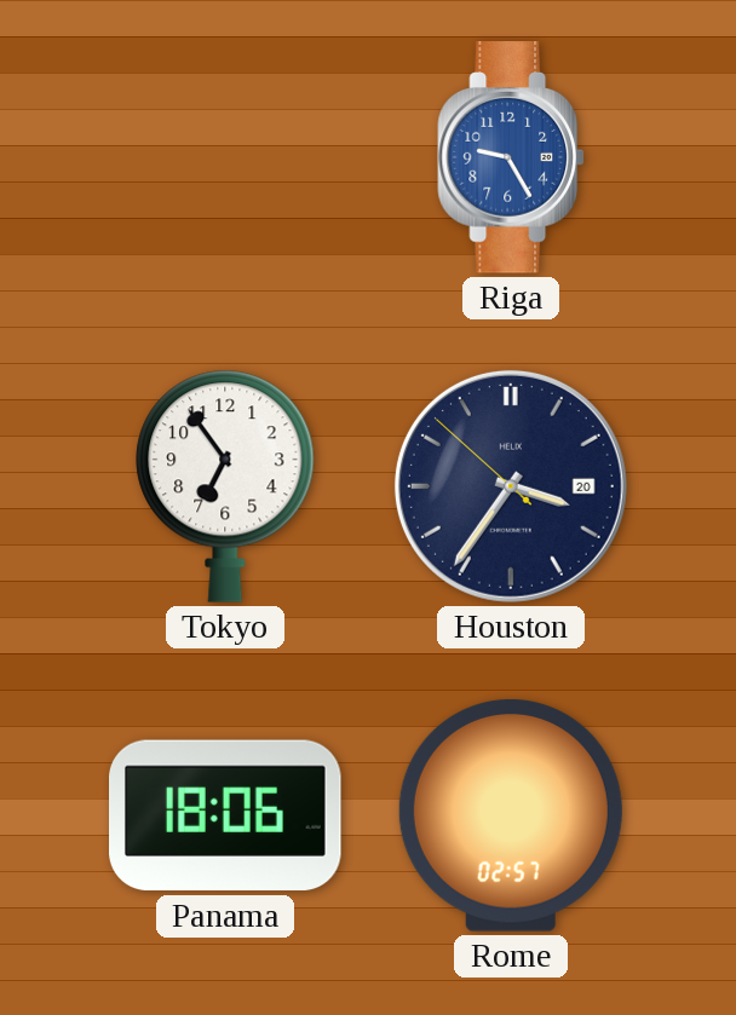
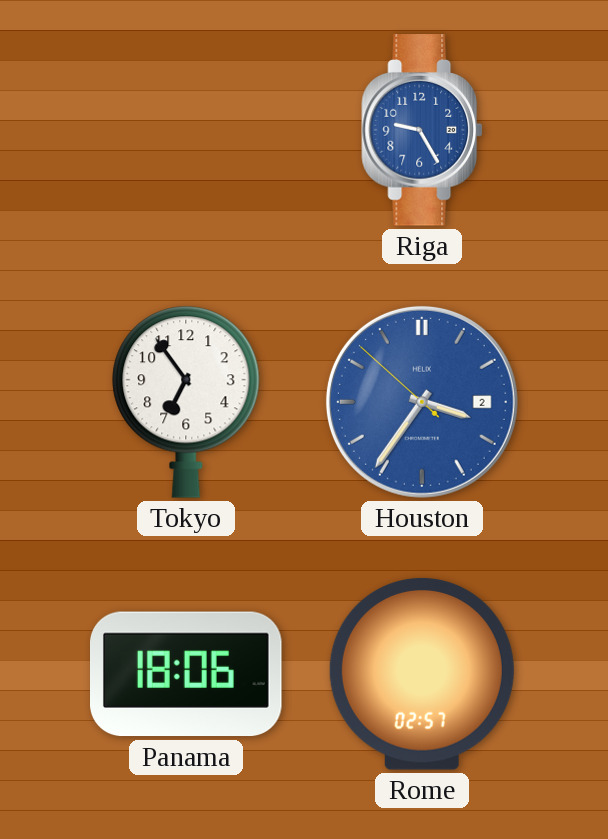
Houston date: 20 -> 2 (422, 402)
Houston dial: navy -> blue (422, 402)
